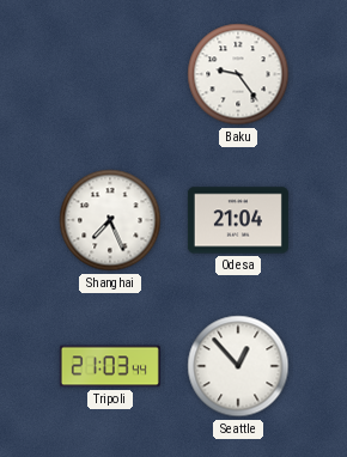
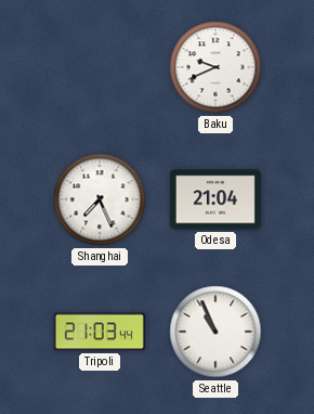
Baku: 9:24 -> 9:41 (215, 67)
Seattle: 12:53 -> 10:56 (215, 332)
